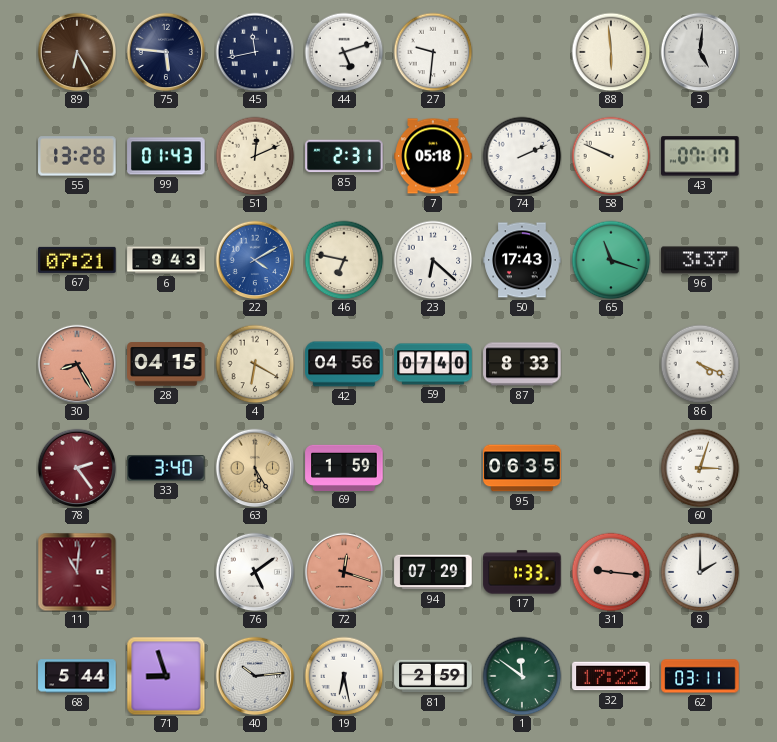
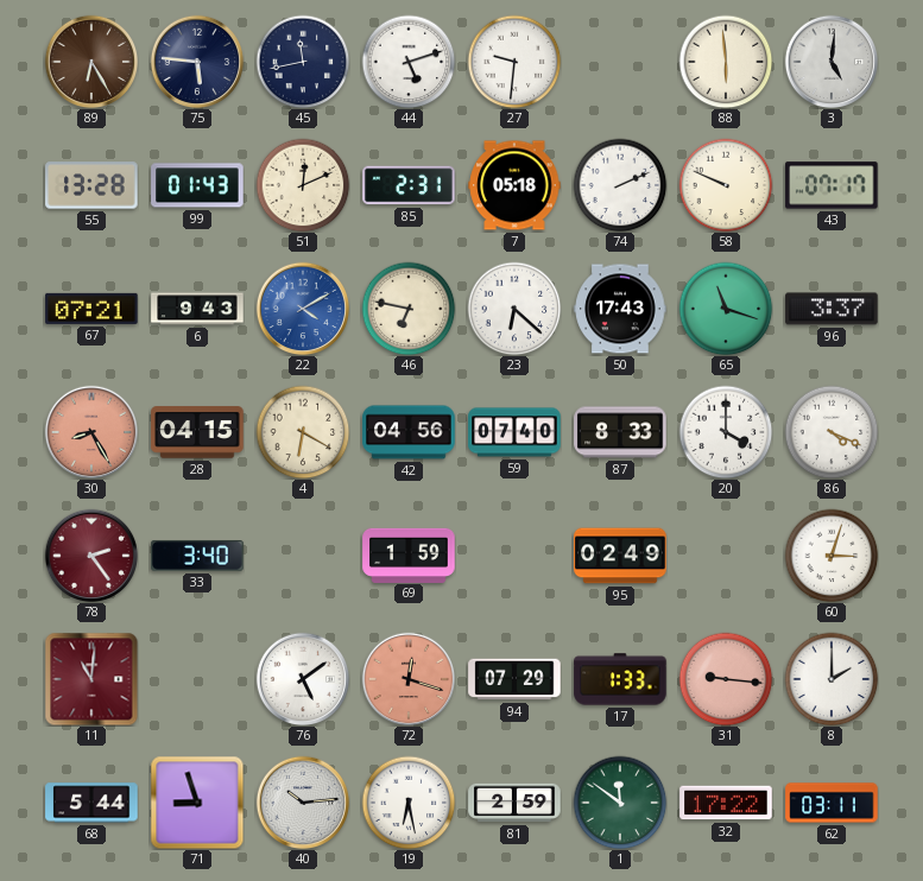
20: none -> 4:00 (726, 432)
63: 5:25 -> none (255, 468)
95: 06:35 -> 02:49 (620, 556)
